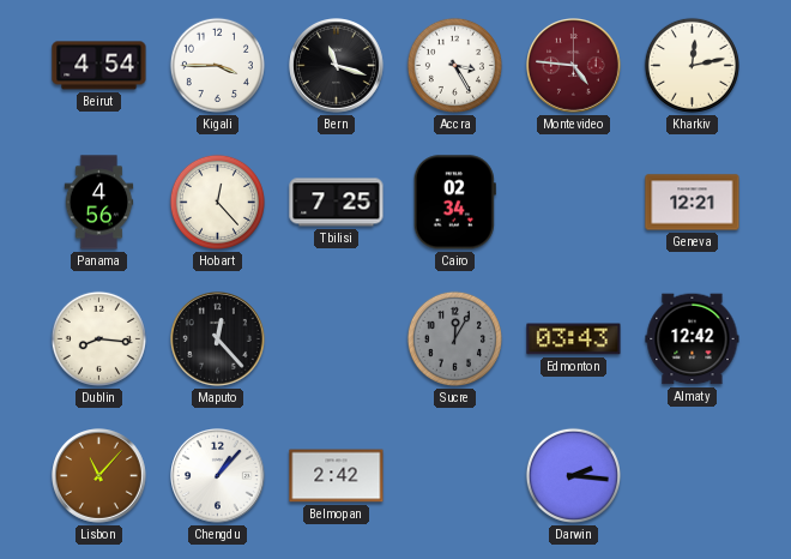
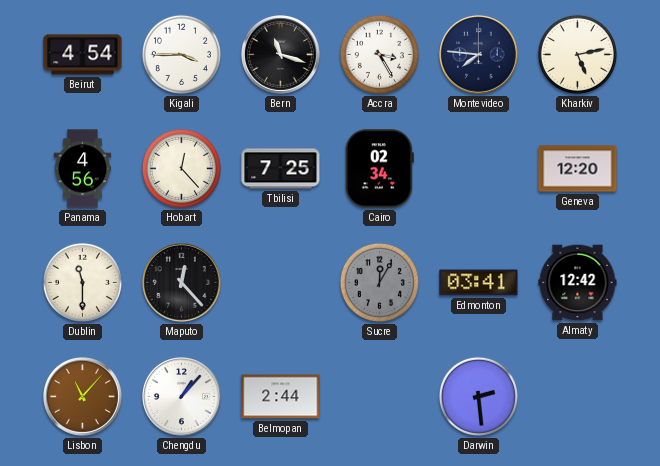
Montevideo: 4:46 -> 7:46 (479, 55)
Montevideo dial: burgundy -> navy (479, 55)
Kharkiv: 12:13 -> 5:13 (577, 54)
Geneva: 12:21 -> 12:20 (578, 169)
Dublin: 8:16 -> 11:30 (82, 282)
Edmonton: 03:43 -> 03:41 (479, 283)
Belmopan: 2:42 -> 2:44 (281, 397)
Darwin: 2:16 -> 2:29 (478, 396)
